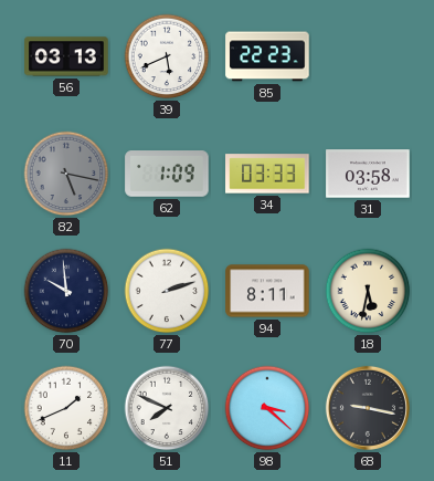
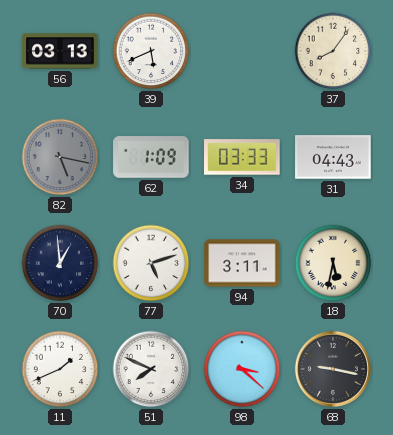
85: 22:23 -> none (267, 56)
37: none -> 8:06 (333, 51)
31: 03:58 -> 04:43 (333, 157)
70: 9:59 -> 12:59 (60, 263)
77: 2:12 -> 5:12 (151, 263)
94: 8:11 -> 3:11 (242, 263)
